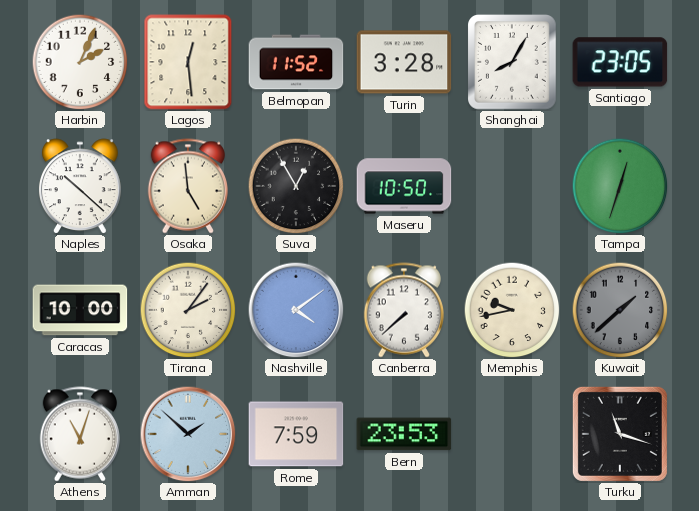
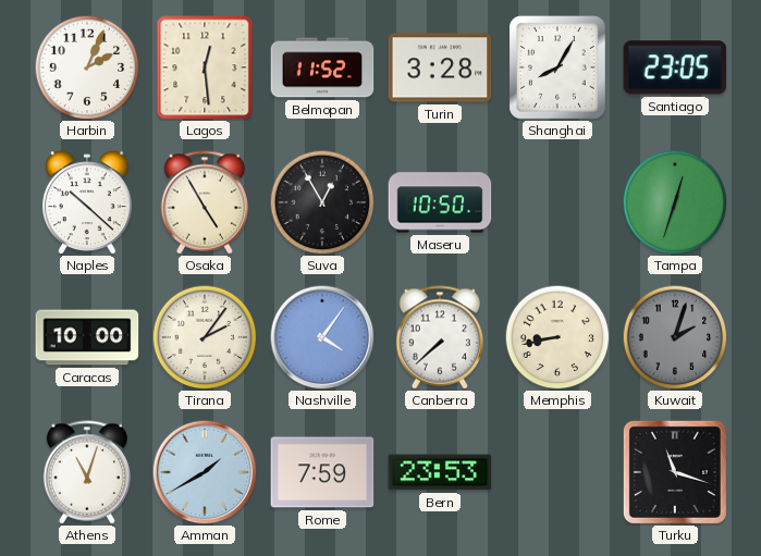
Osaka: 4:59 -> 4:55 (204, 202)
Nashville: 4:09 -> 4:06 (322, 337)
Memphis: 9:43 -> 8:43 (557, 337)
Kuwait: 1:38 -> 2:03 (675, 337)
Amman: 1:52 -> 1:40 (205, 472)
